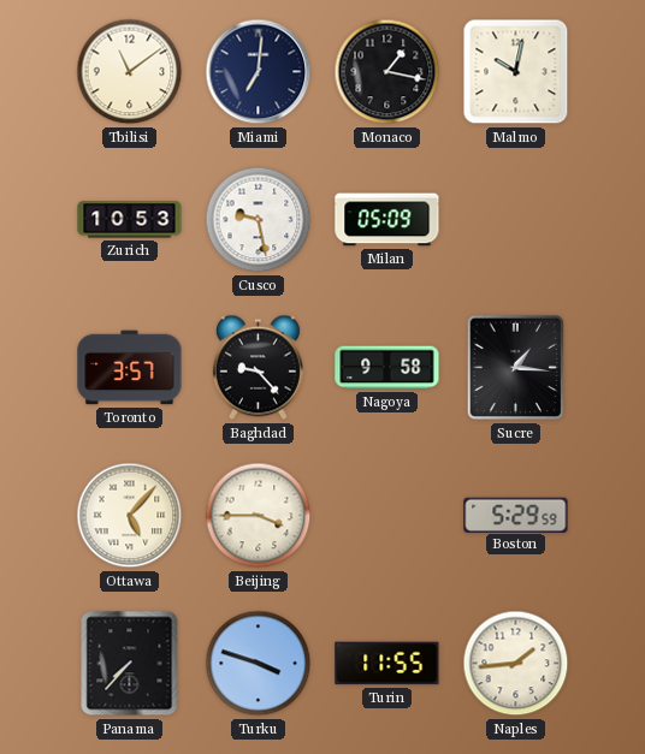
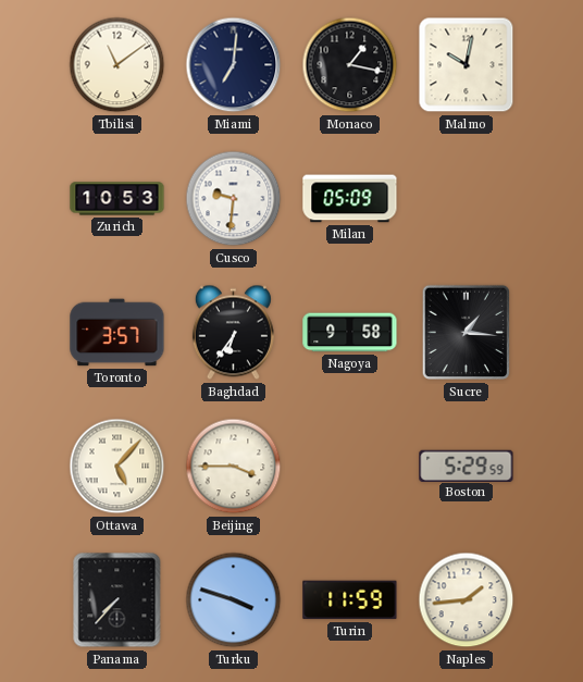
Cusco: 9:28 -> 9:31 (234, 199)
Baghdad: 9:23 -> 6:36 (233, 333)
Turin: 11:55 -> 11:59 (350, 600)
